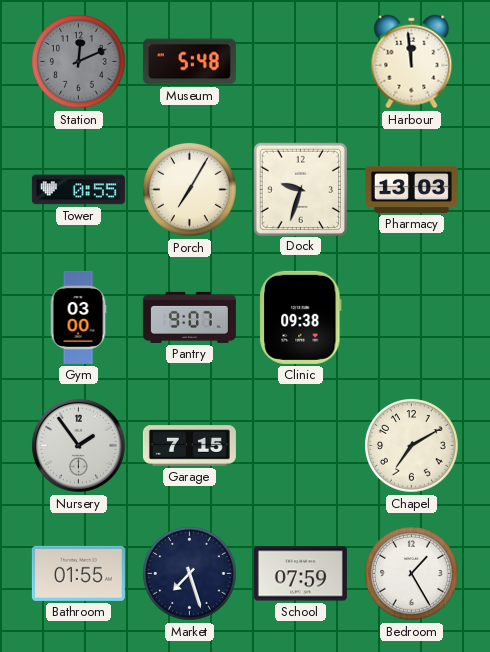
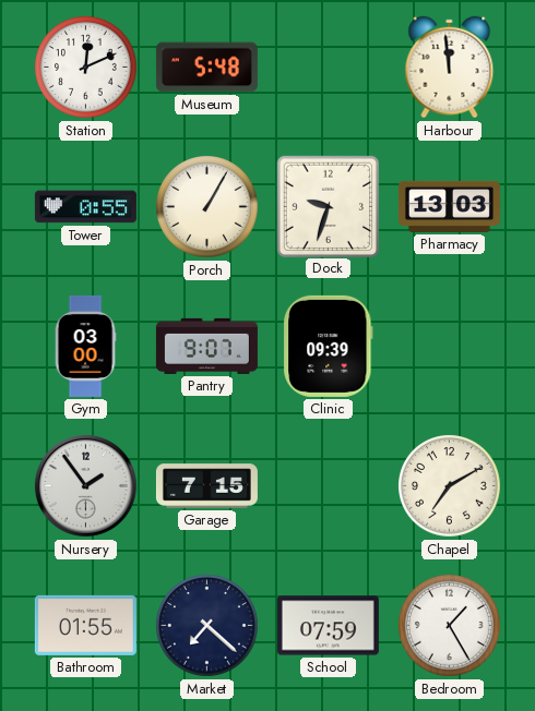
Station dial: grey -> white (86, 68)
Porch: 7:05 -> 1:05 (207, 207)
Clinic: 09:38 -> 09:39 (329, 346)
Market: 7:27 -> 7:22 (207, 626)
